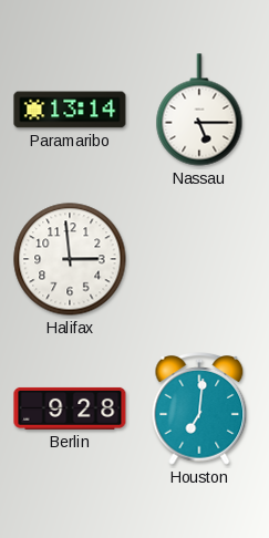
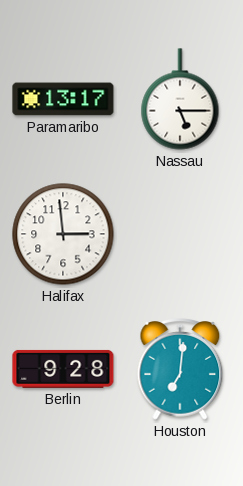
Paramaribo: 13:14 -> 13:17 (63, 99)
